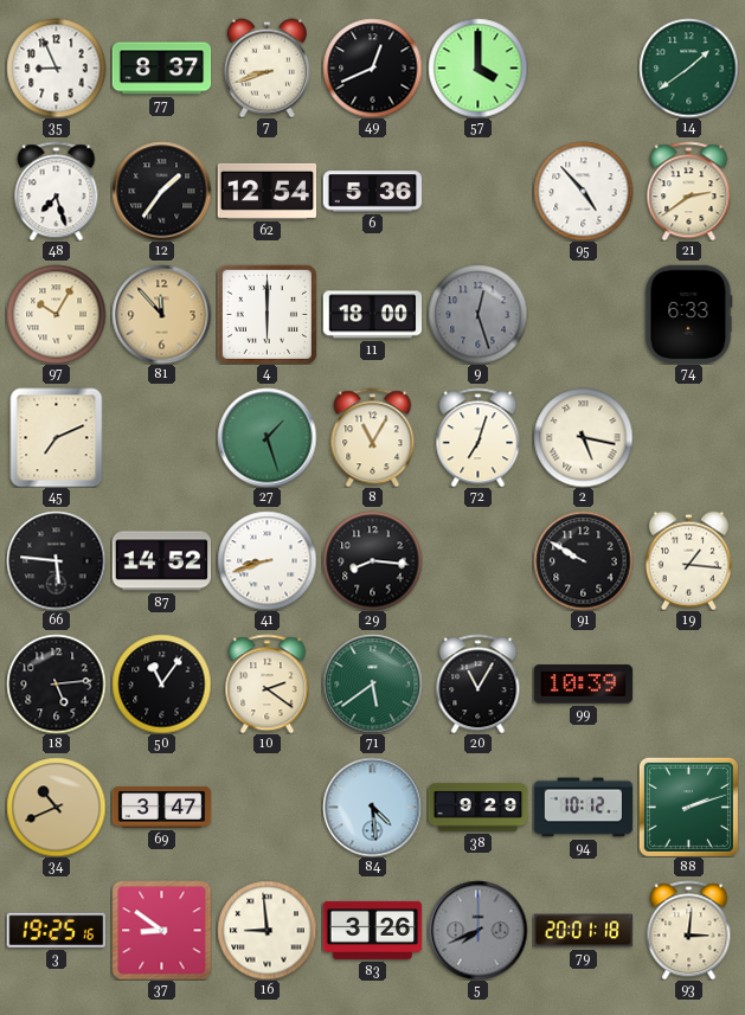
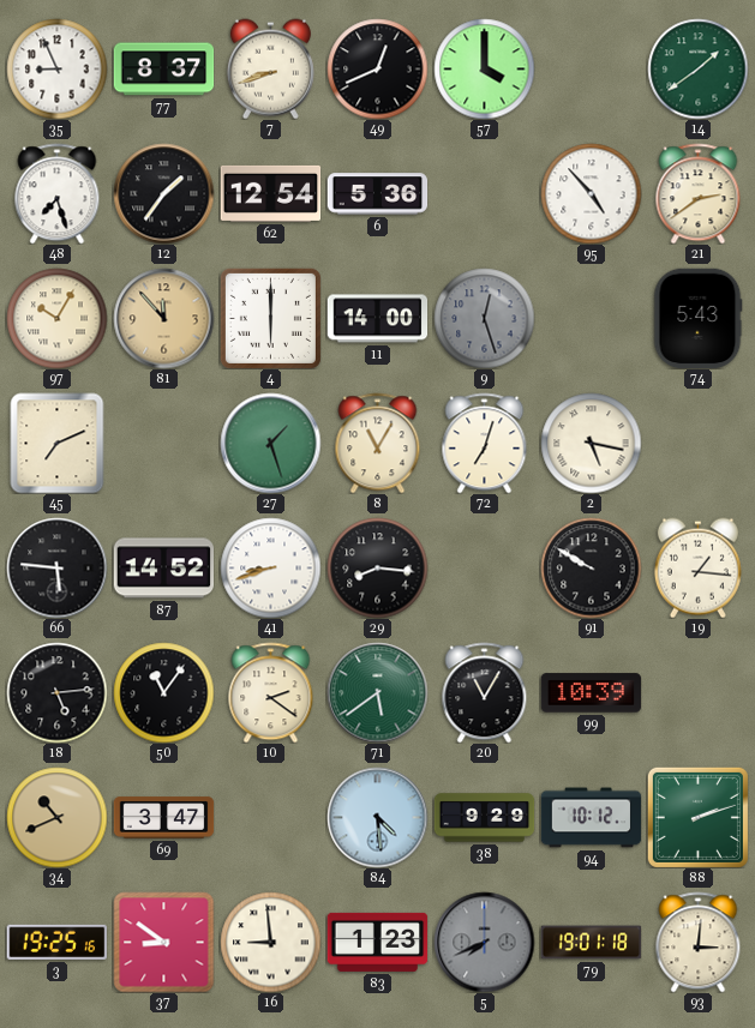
11: 18:00 -> 14:00 (377, 319)
74: 6:33 -> 5:43 (697, 318)
83: 3:26 -> 1:23 (377, 942)
79: 20:01 -> 19:01 (591, 943)
